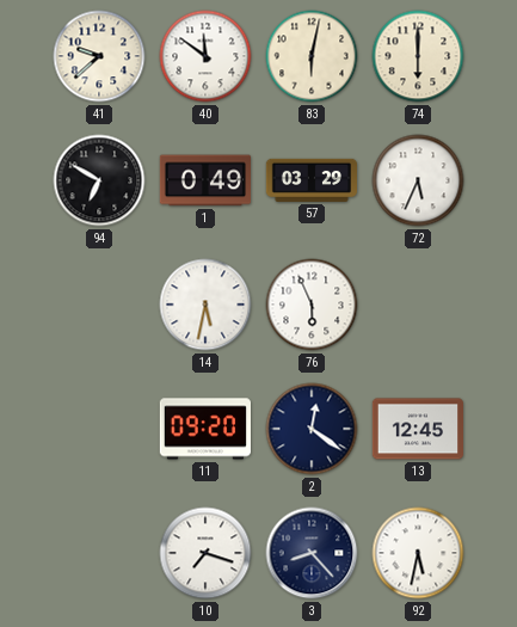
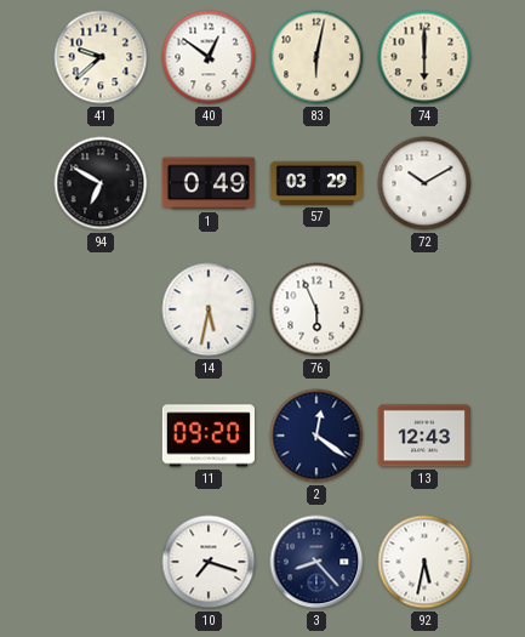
40: 11:51 -> 12:51 (209, 57)
72: 5:34 -> 10:10 (424, 183)
13: 12:45 -> 12:43 (423, 436)
